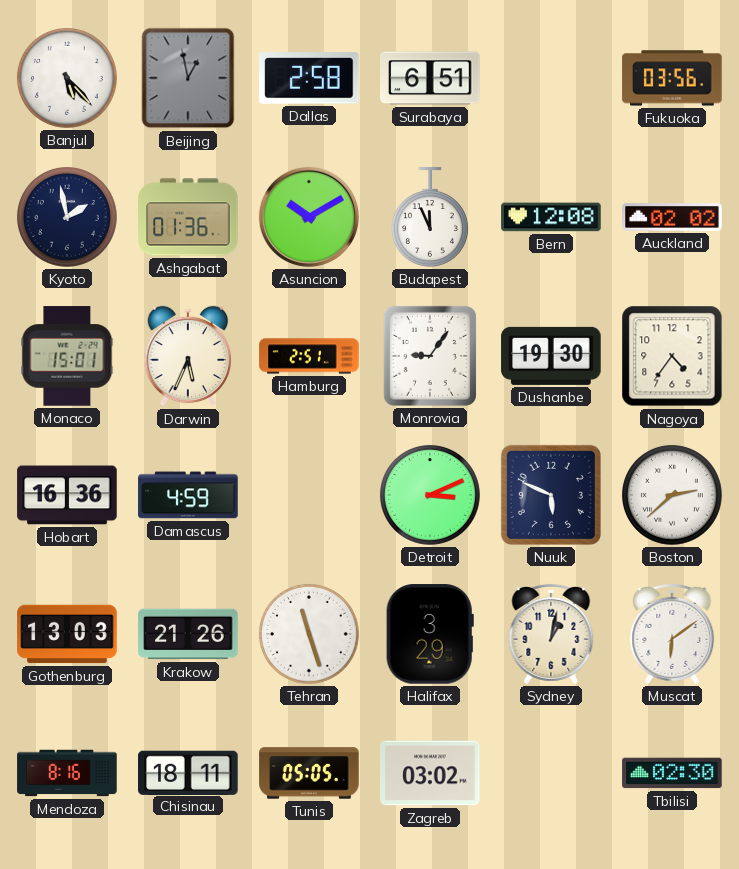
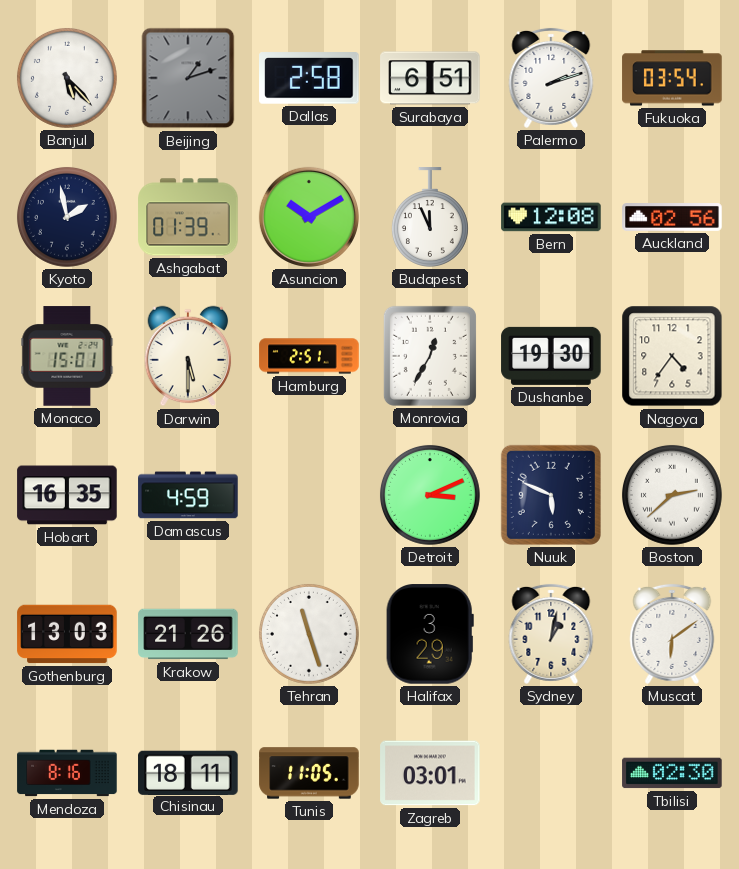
Beijing: 12:58 -> 1:12 (188, 78)
Palermo: none -> 2:12 (551, 78)
Fukuoka: 03:56 -> 03:54 (672, 78)
Ashgabat: 01:36 -> 01:39 (188, 217)
Auckland: 02:02 -> 02:56 (672, 218)
Darwin: 5:34 -> 5:30 (188, 356)
Monrovia: 9:06 -> 12:35 (430, 356)
Hobart: 16:36 -> 16:35 (67, 495)
Tunis: 05:05 -> 11:05 (309, 773)
Zagreb: 03:02 -> 03:01 (430, 773)
